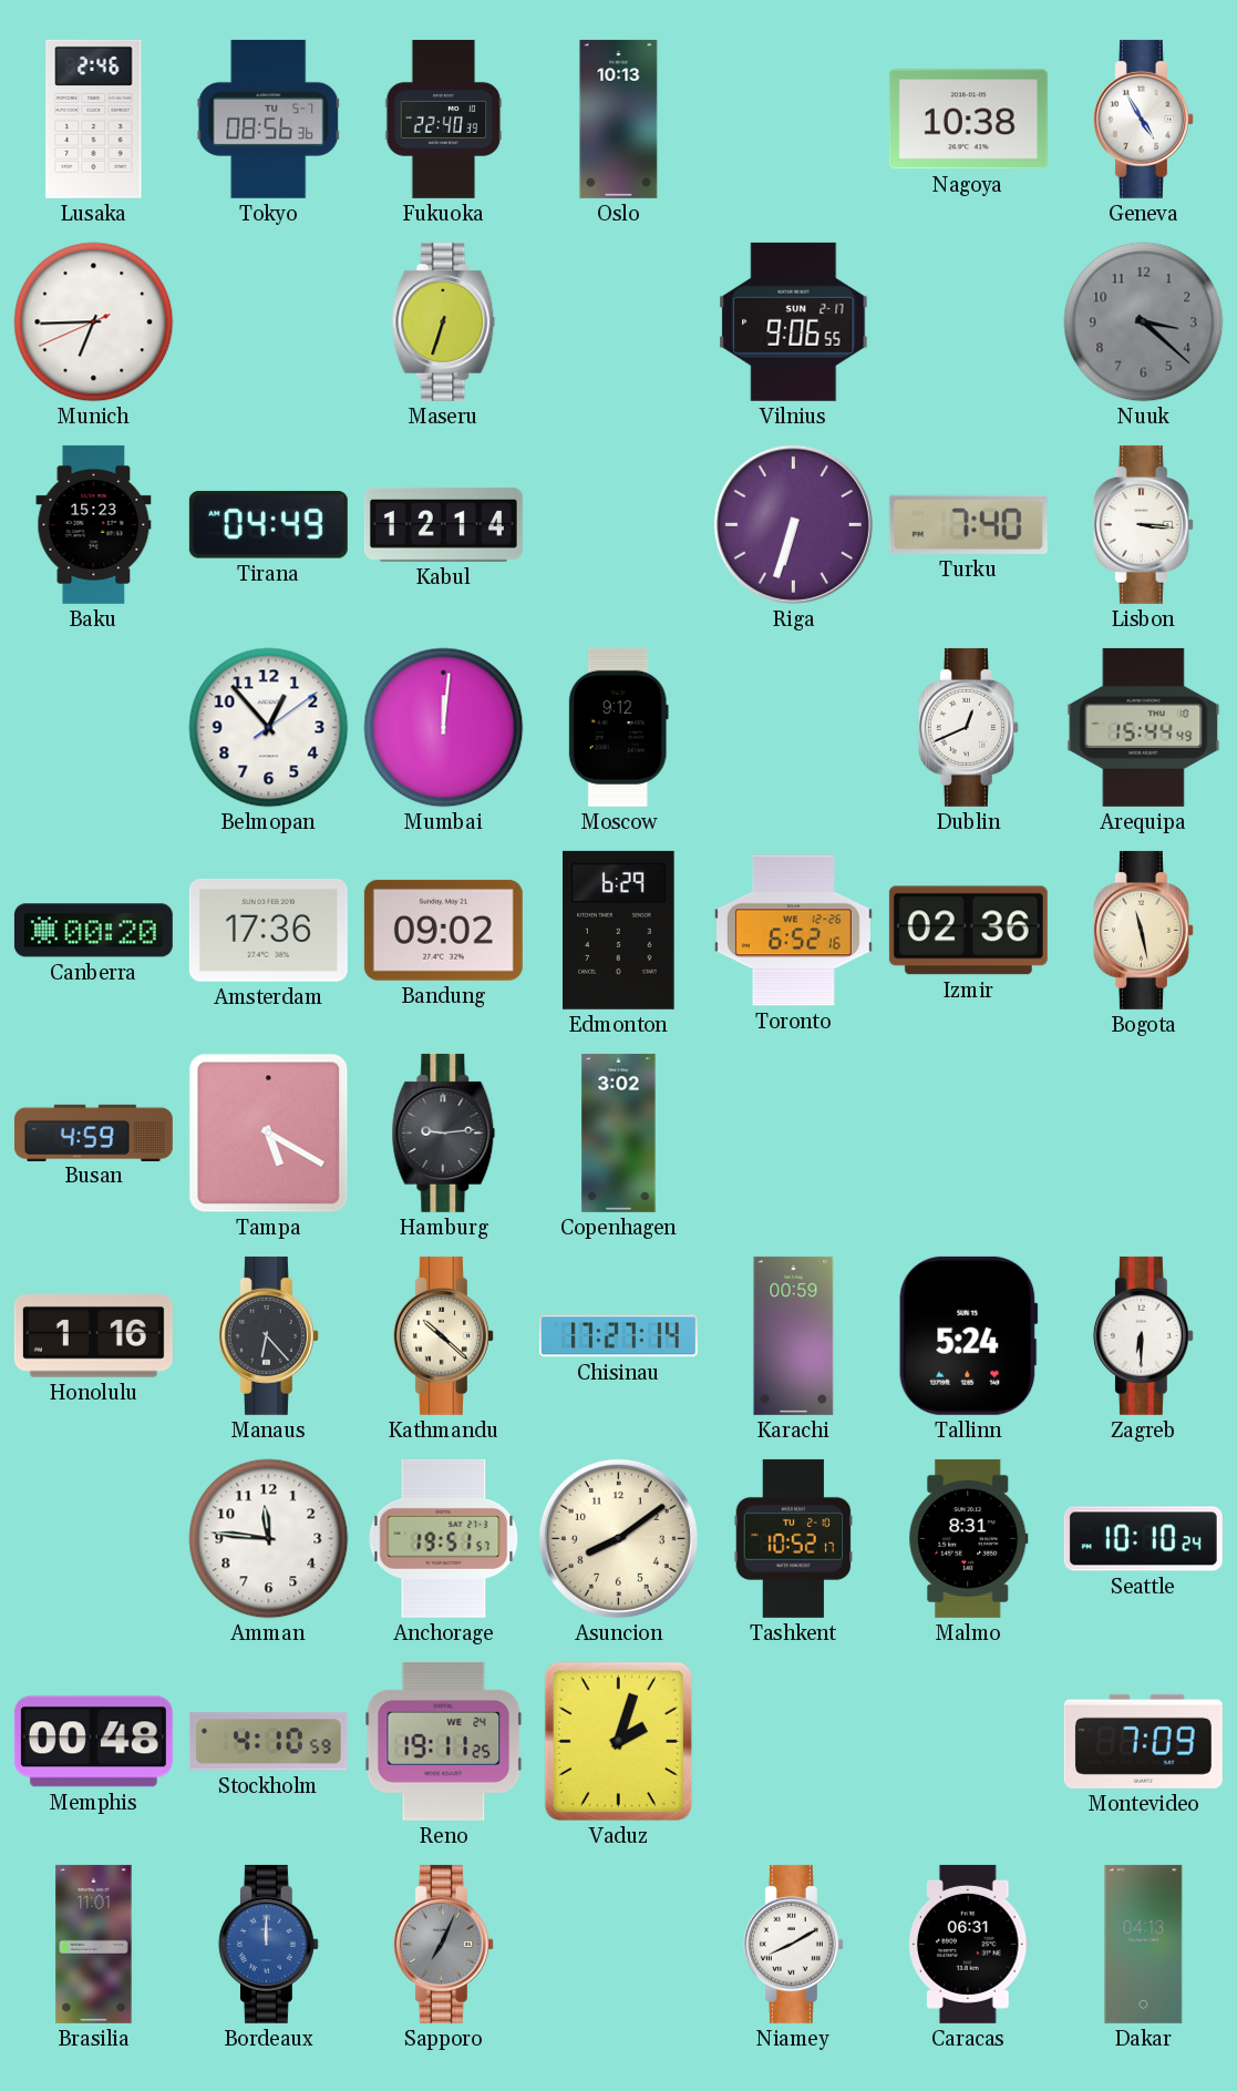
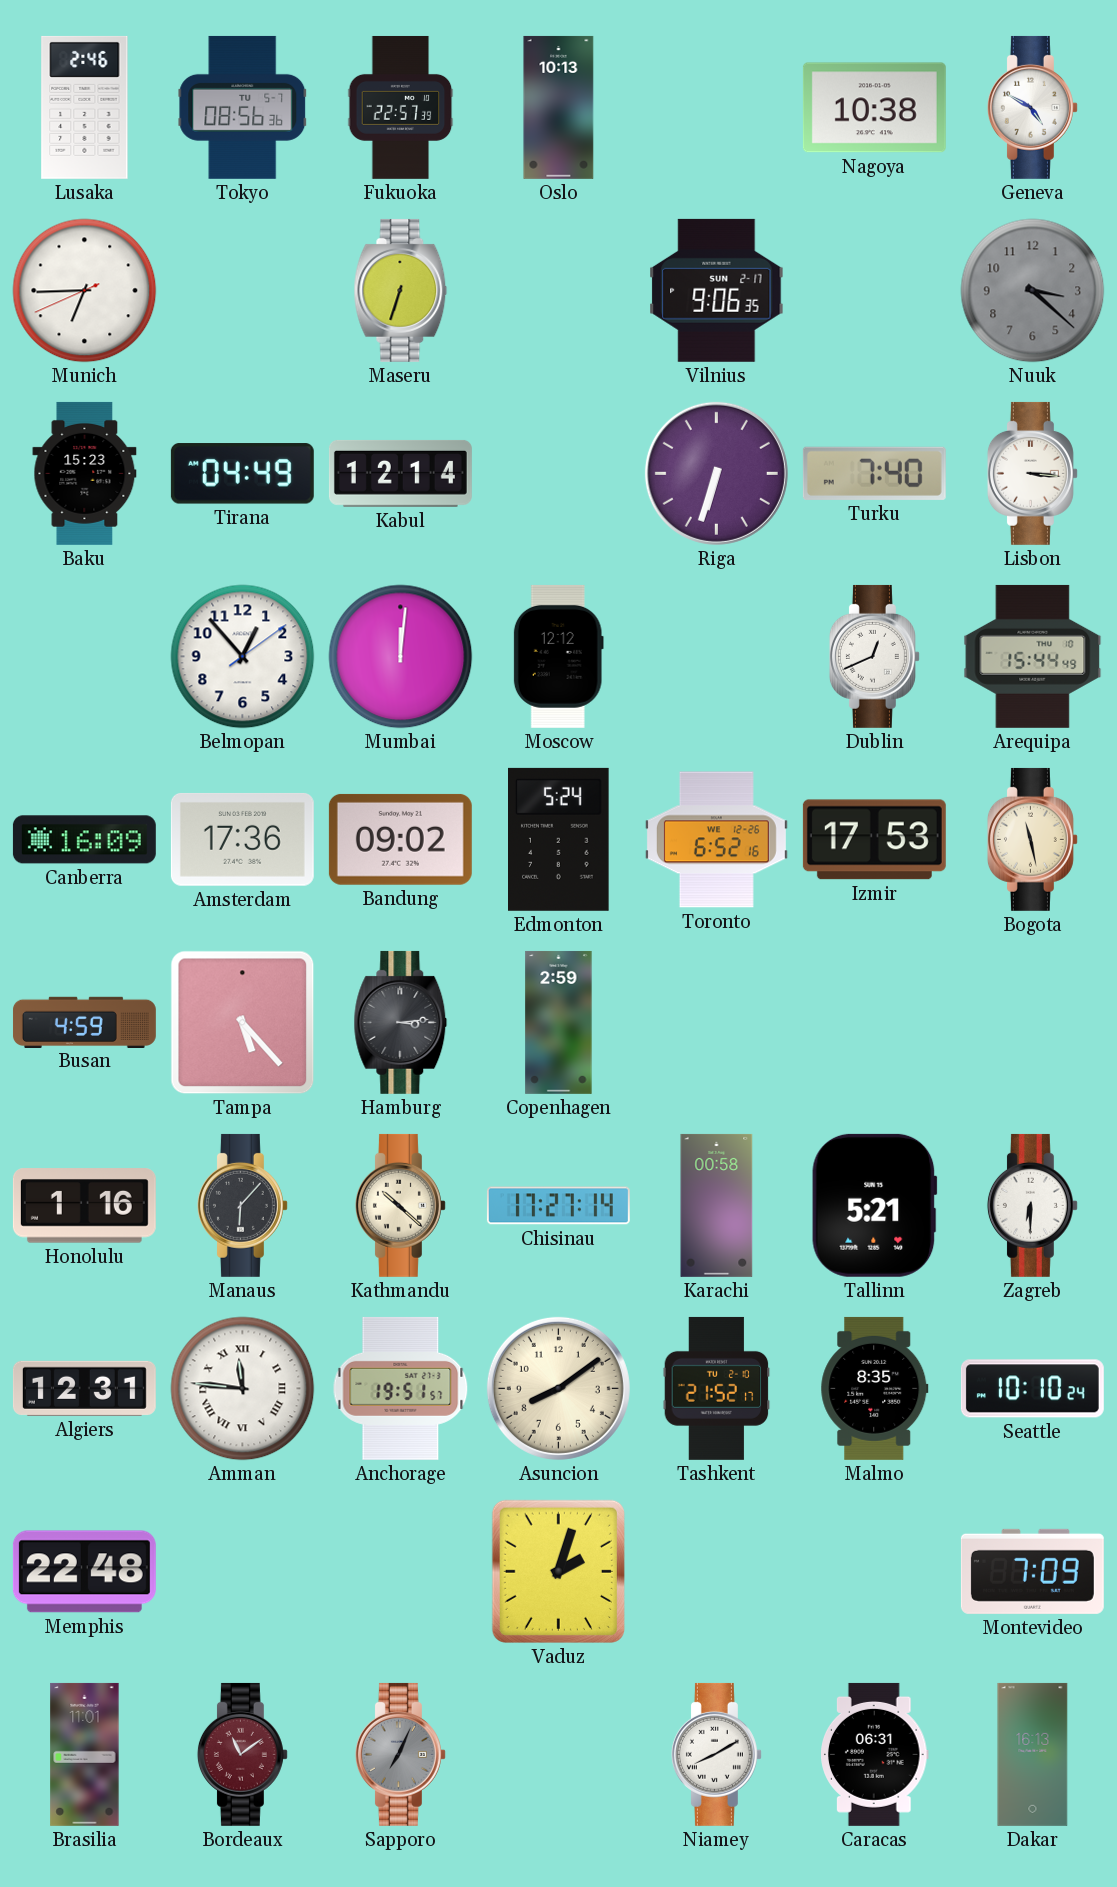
Fukuoka: 22:40 -> 22:57 (401, 107)
Geneva: 4:55 -> 4:50 (1032, 107)
Vilnius: 9:06:55 -> 9:06:35 (717, 290)
Moscow: 9:12 -> 12:12 (558, 656)
Canberra: 00:20 -> 16:09 (84, 840)
Edmonton: 6:29 -> 5:24 (559, 839)
Izmir: 02:36 -> 17:53 (874, 840)
Tampa: 5:20 -> 5:23 (243, 1023)
Hamburg: 9:14 -> 3:14 (401, 1022)
Copenhagen: 3:02 -> 2:59 (559, 1022)
Manaus: 6:23 -> 6:07 (242, 1205)
Karachi: 00:59 -> 00:58 (717, 1205)
Tallinn: 5:24 -> 5:21 (875, 1205)
Algiers: none -> 12:31 (84, 1388)
Amman numerals: Arabic -> Roman (243, 1389)
Tashkent: 10:52 -> 21:52 (717, 1388)
Malmo: 8:31 -> 8:35 (875, 1388)
Memphis: 00:48 -> 22:48 (84, 1572)
Stockholm: 4:10 -> none (268, 1742)
Reno: 19:11 -> none (444, 1741)
Bordeaux: 12:00 -> 11:09 (242, 1754)
Bordeaux dial: blue -> burgundy (242, 1754)
Dakar: 04:13 -> 16:13 (1033, 1754)
